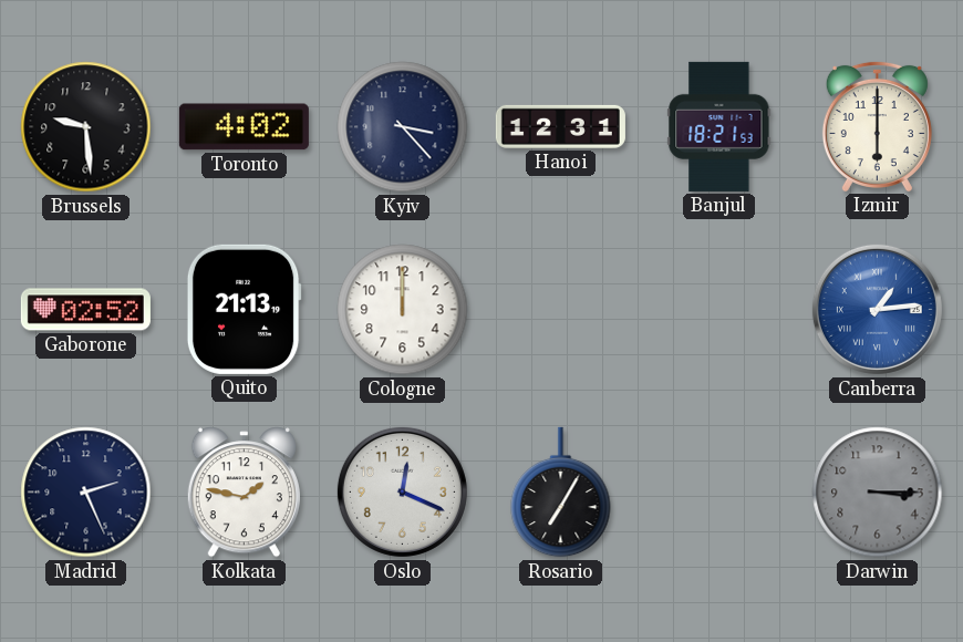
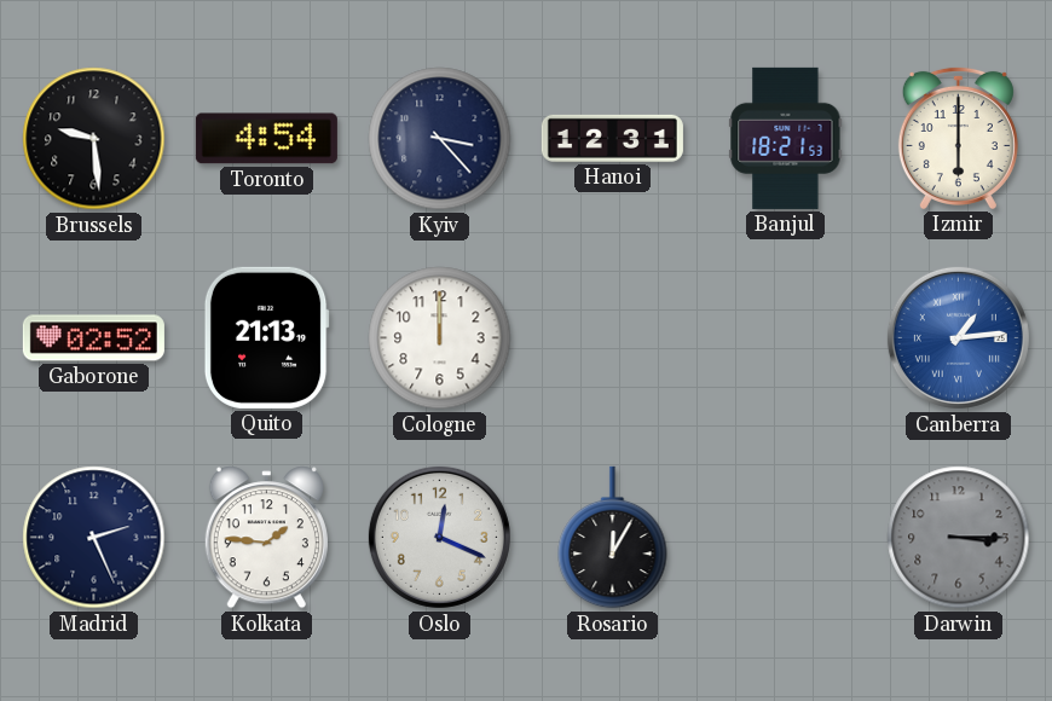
Toronto: 4:02 -> 4:54 (266, 139)
Kolkata: 1:47 -> 1:46 (266, 538)
Rosario: 7:05 -> 12:05 (613, 538)
